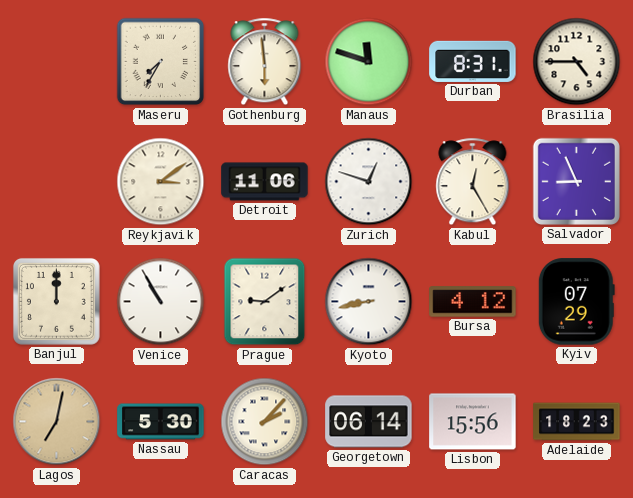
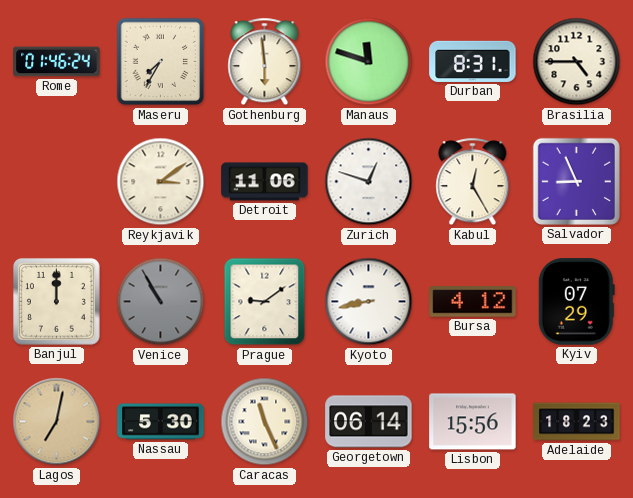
Rome: none -> 01:46 (57, 62)
Venice dial: white -> grey (161, 302)
Caracas: 2:07 -> 11:26 (265, 422)
